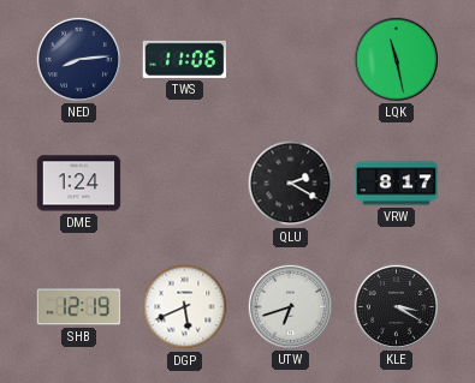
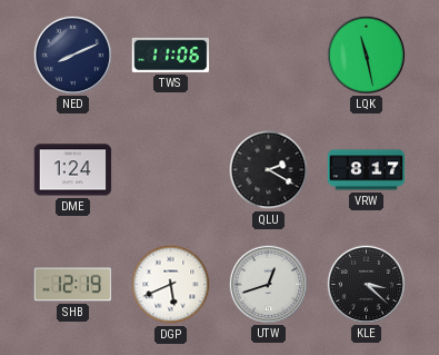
NED: 8:14 -> 8:11 (72, 55)
UTW: 6:42 -> 12:42 (268, 284)
KLE: 3:20 -> 3:22 (366, 284)
